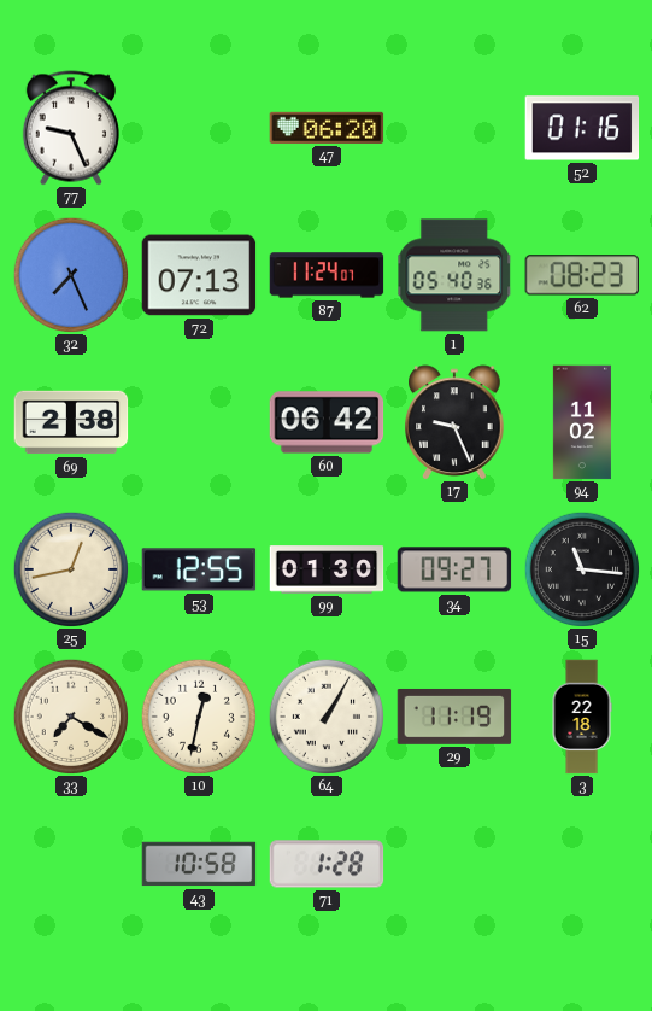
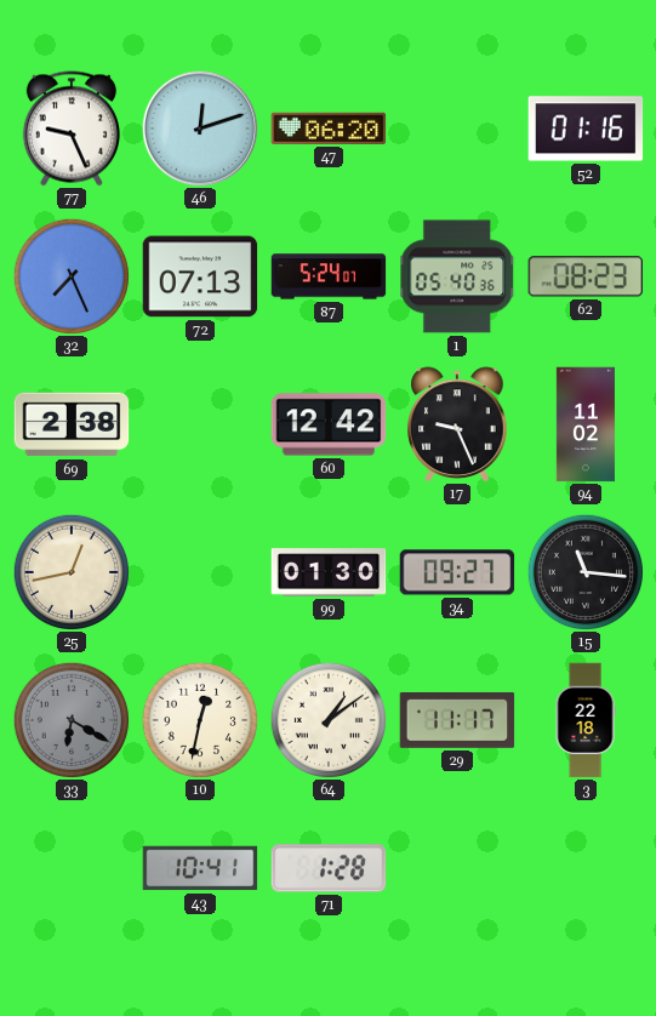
46: none -> 12:12 (200, 129)
87: 11:24 -> 5:24 (329, 276)
60: 06:42 -> 12:42 (329, 424)
53: 12:55 -> none (199, 569)
33: 7:20 -> 6:20 (70, 719)
33 dial: cream -> grey (70, 719)
64: 1:05 -> 1:09 (327, 719)
29: 11:19 -> 11:17 (457, 720)
43: 10:58 -> 10:41 (200, 868)
